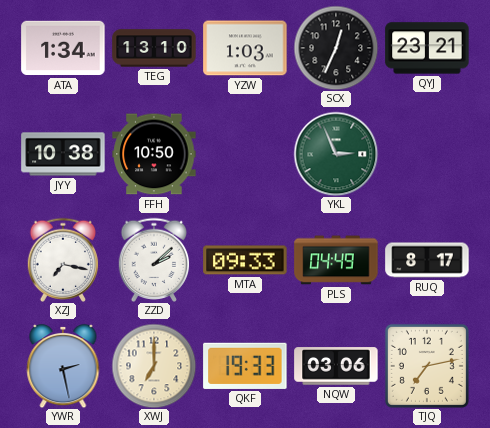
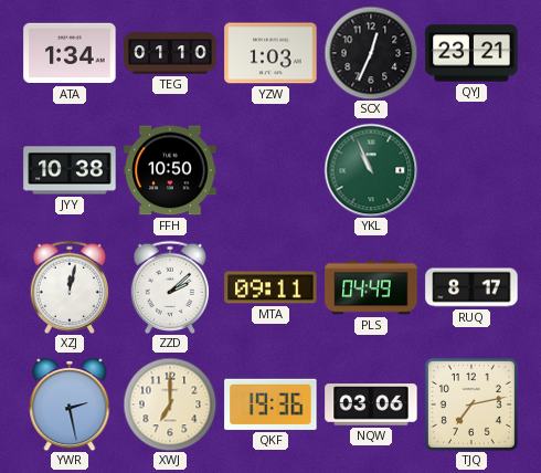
TEG: 13:10 -> 01:10 (170, 53)
YKL: 2:56 -> 10:56 (371, 170)
XZJ: 7:17 -> 12:02 (70, 287)
MTA: 09:33 -> 09:11 (270, 287)
QKF: 19:33 -> 19:36 (270, 404)
